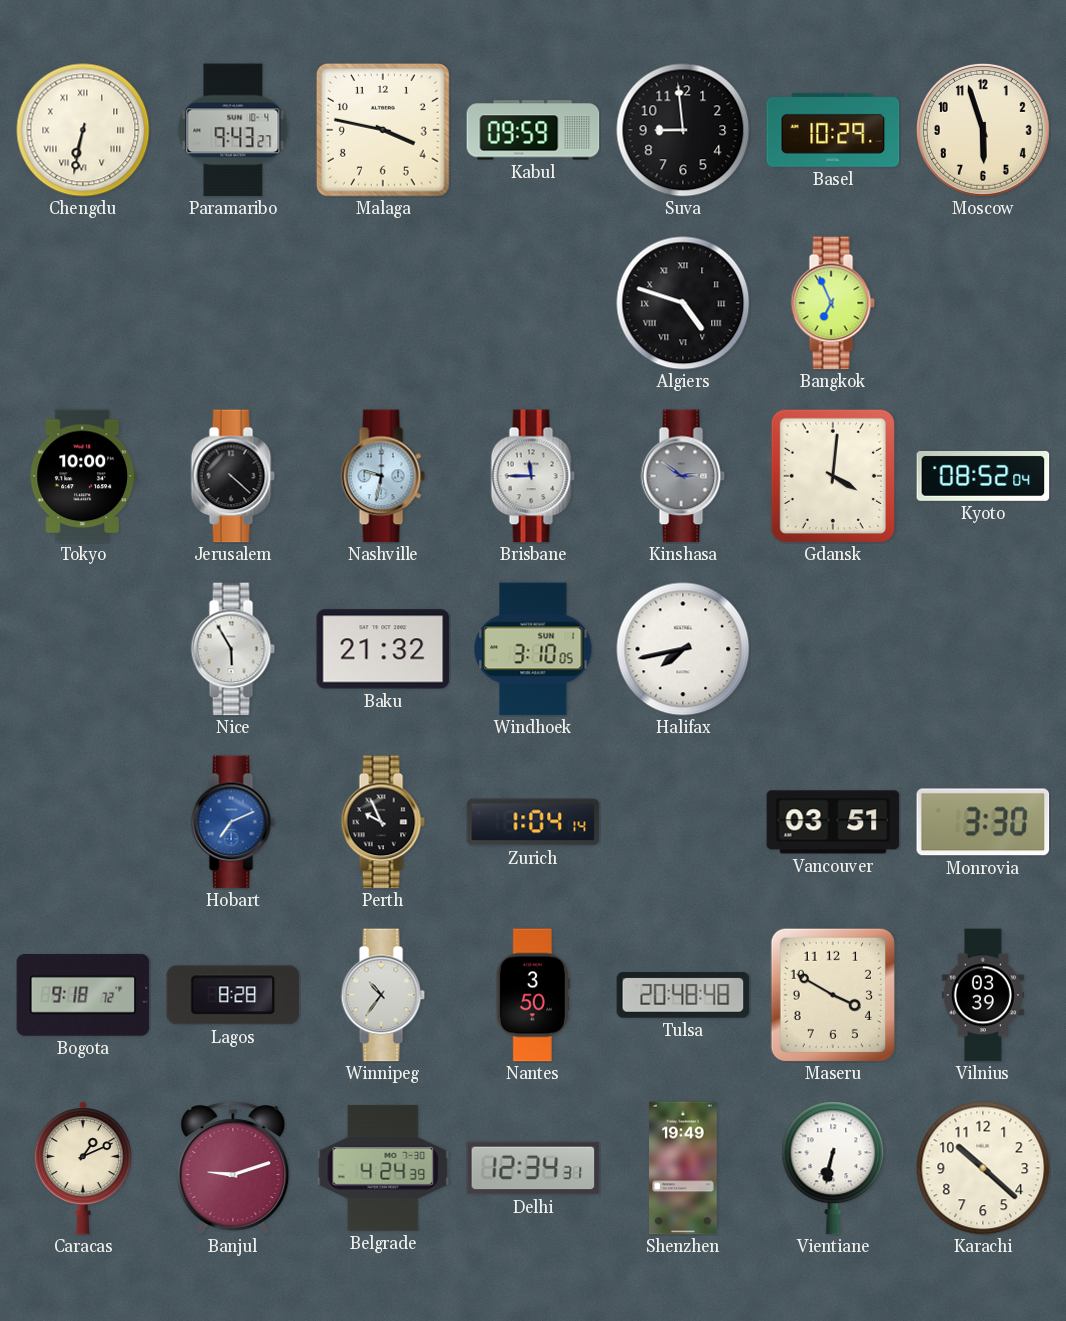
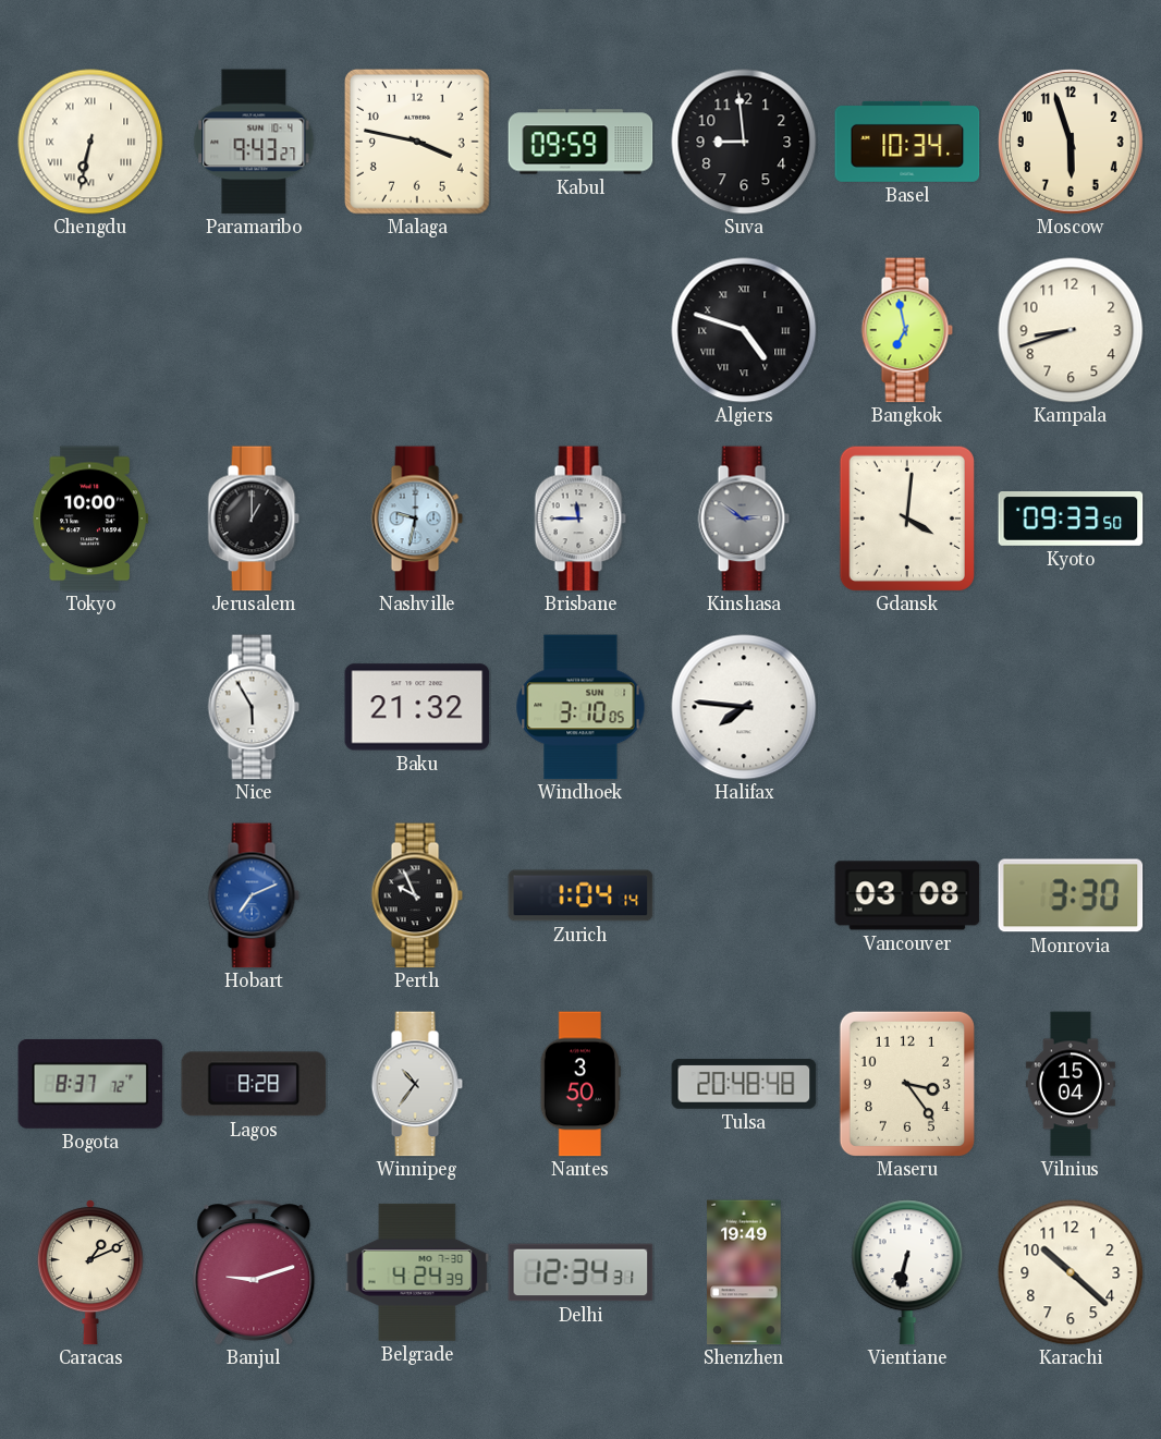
Basel: 10:29 -> 10:34 (907, 142)
Bangkok: 6:56 -> 6:58 (907, 330)
Kampala: none -> 8:42 (1071, 330)
Jerusalem: 4:22 -> 1:00 (254, 519)
Kyoto: 08:52 -> 09:33 (1071, 520)
Halifax: 7:43 -> 7:46 (744, 707)
Vancouver: 03:51 -> 03:08 (907, 895)
Bogota: 9:18 -> 8:37 (90, 1084)
Maseru: 3:50 -> 3:24 (907, 1084)
Vilnius: 03:39 -> 15:04 (1071, 1084)
